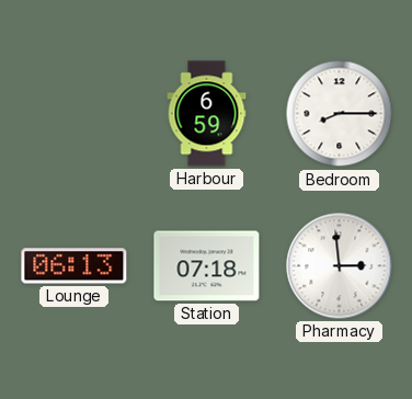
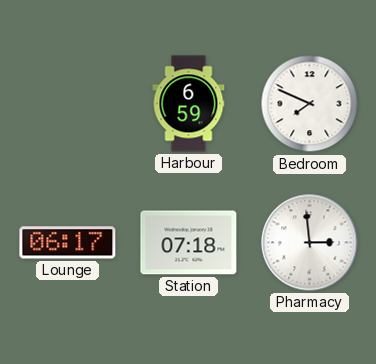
Bedroom: 8:15 -> 7:49 (310, 104)
Lounge: 06:13 -> 06:17 (68, 243)
